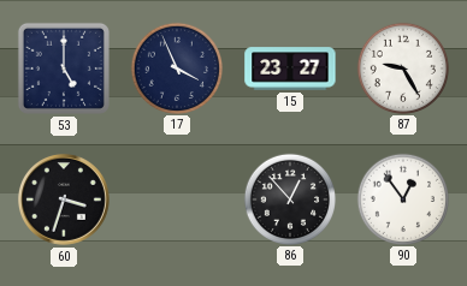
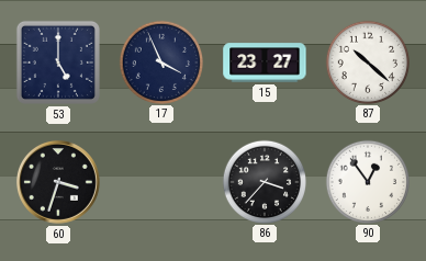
87: 9:25 -> 10:22 (367, 61)
86: 12:53 -> 3:37 (264, 181)
